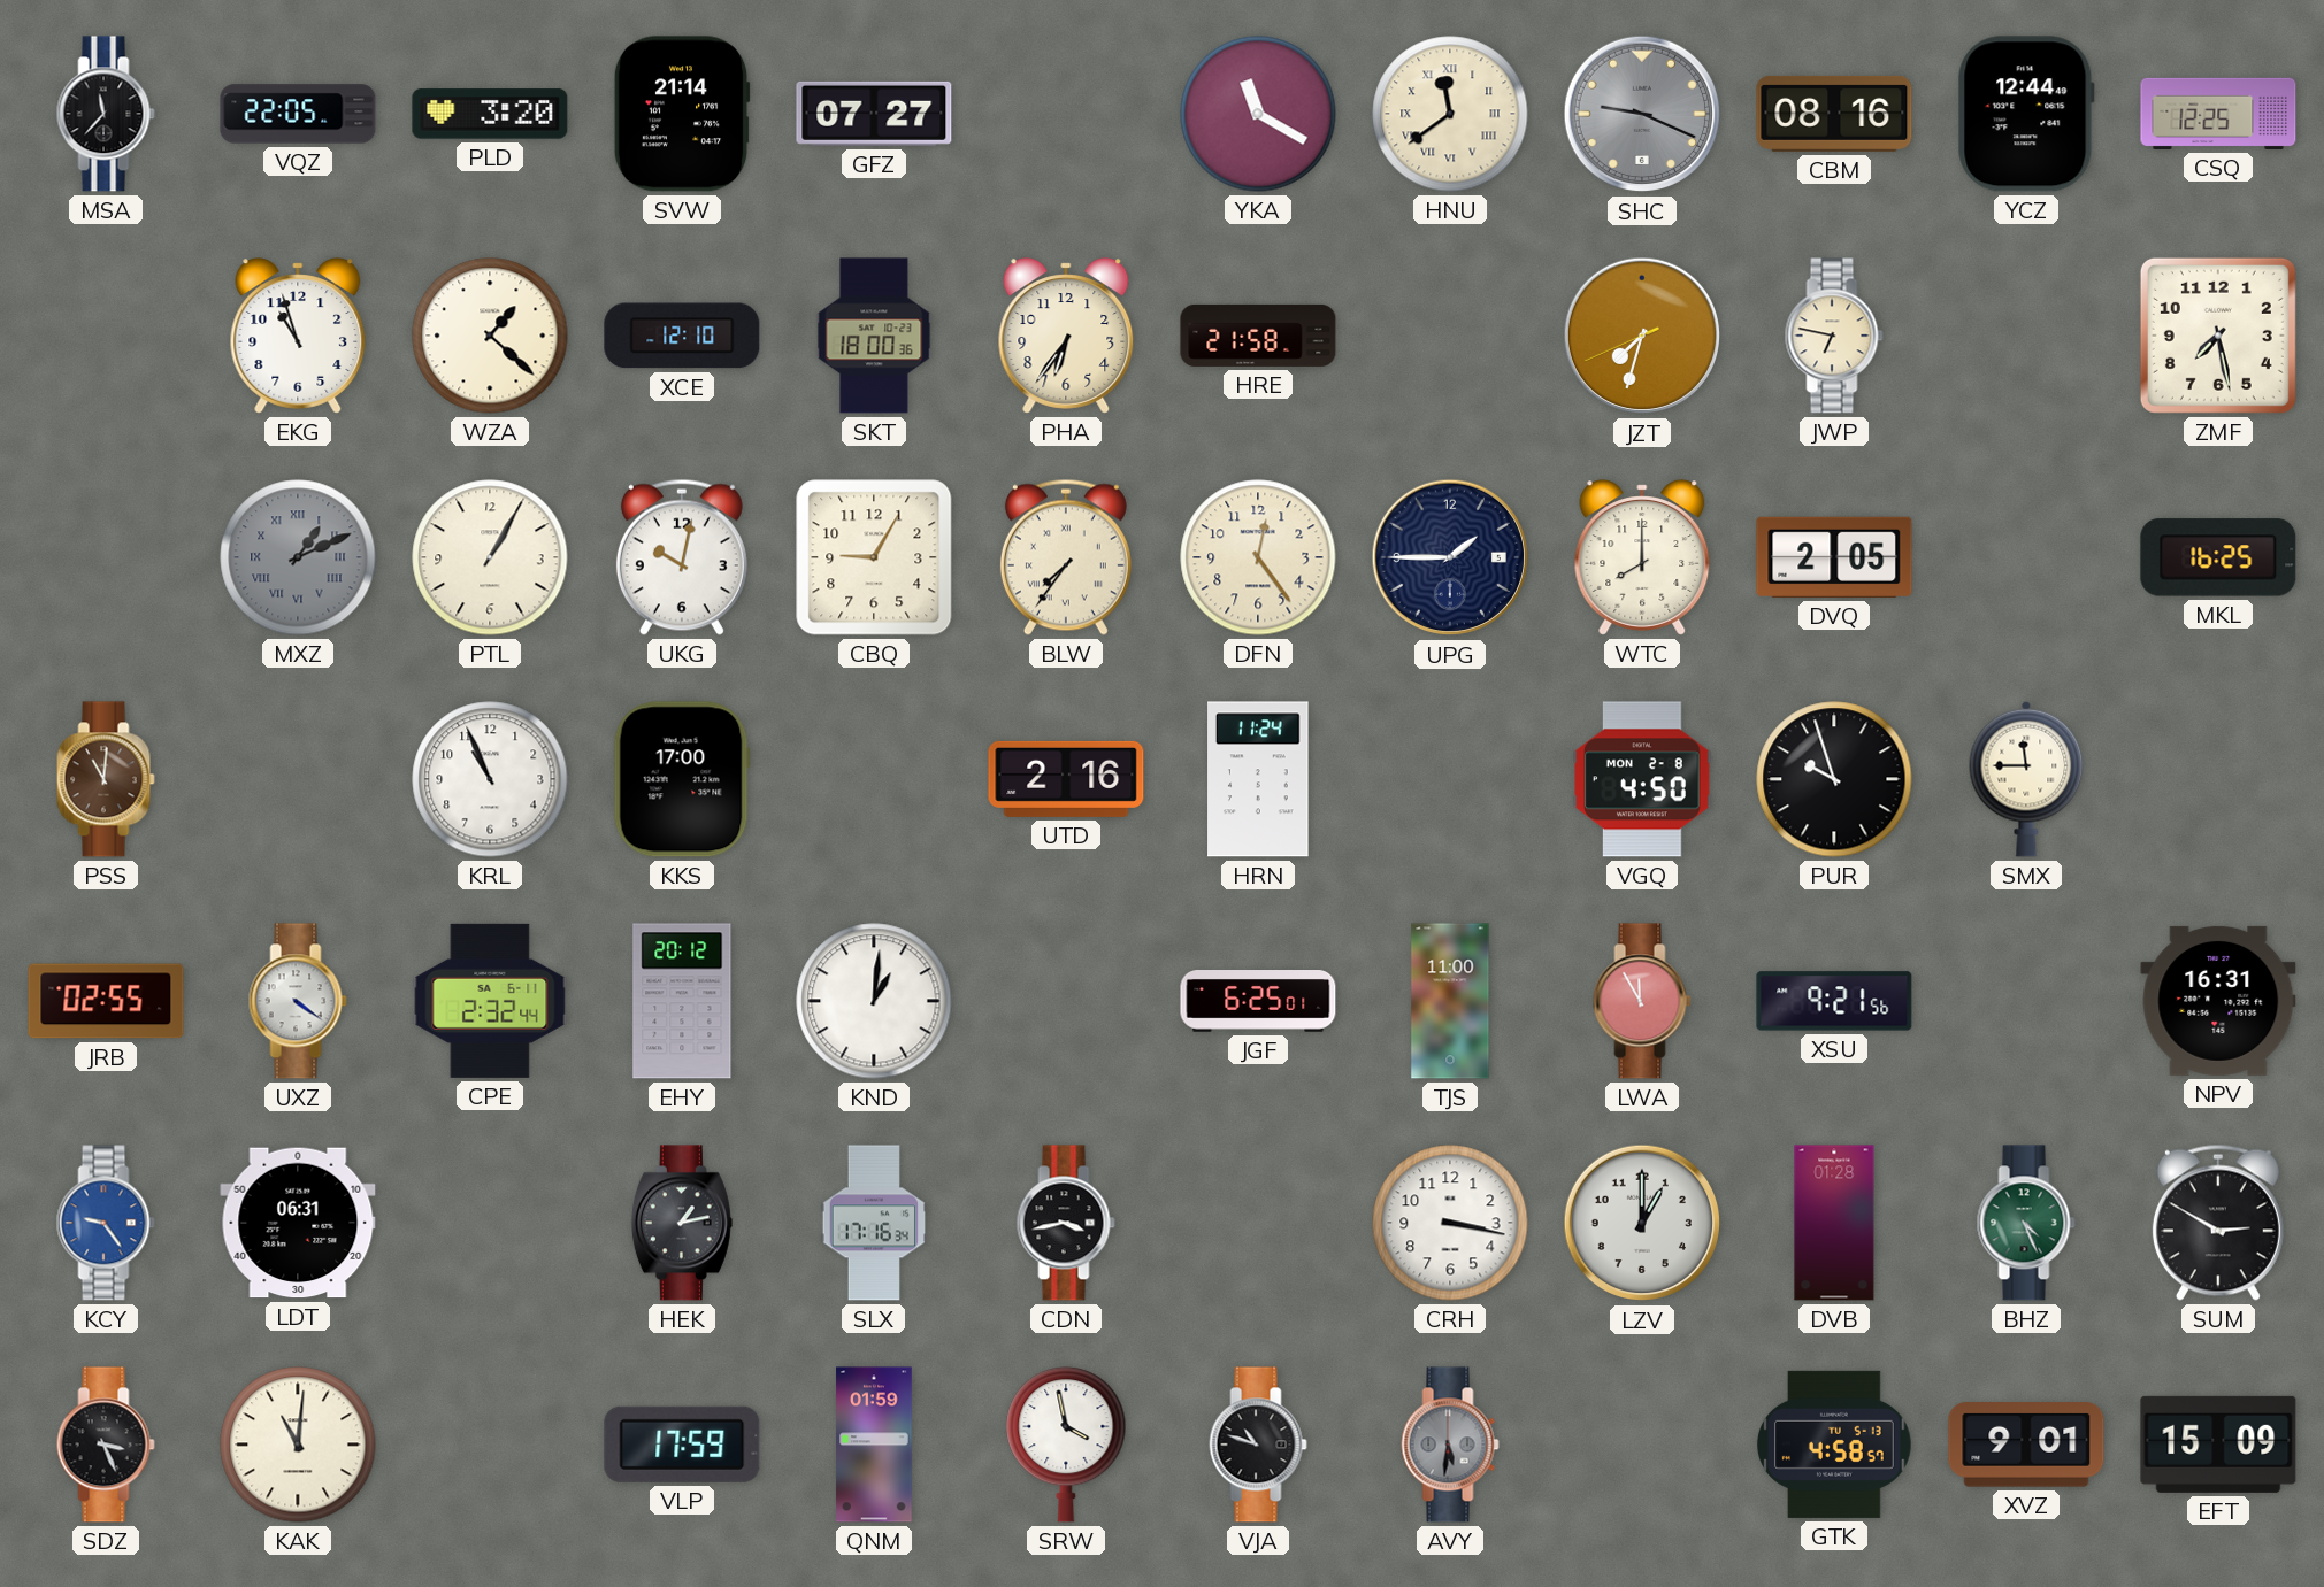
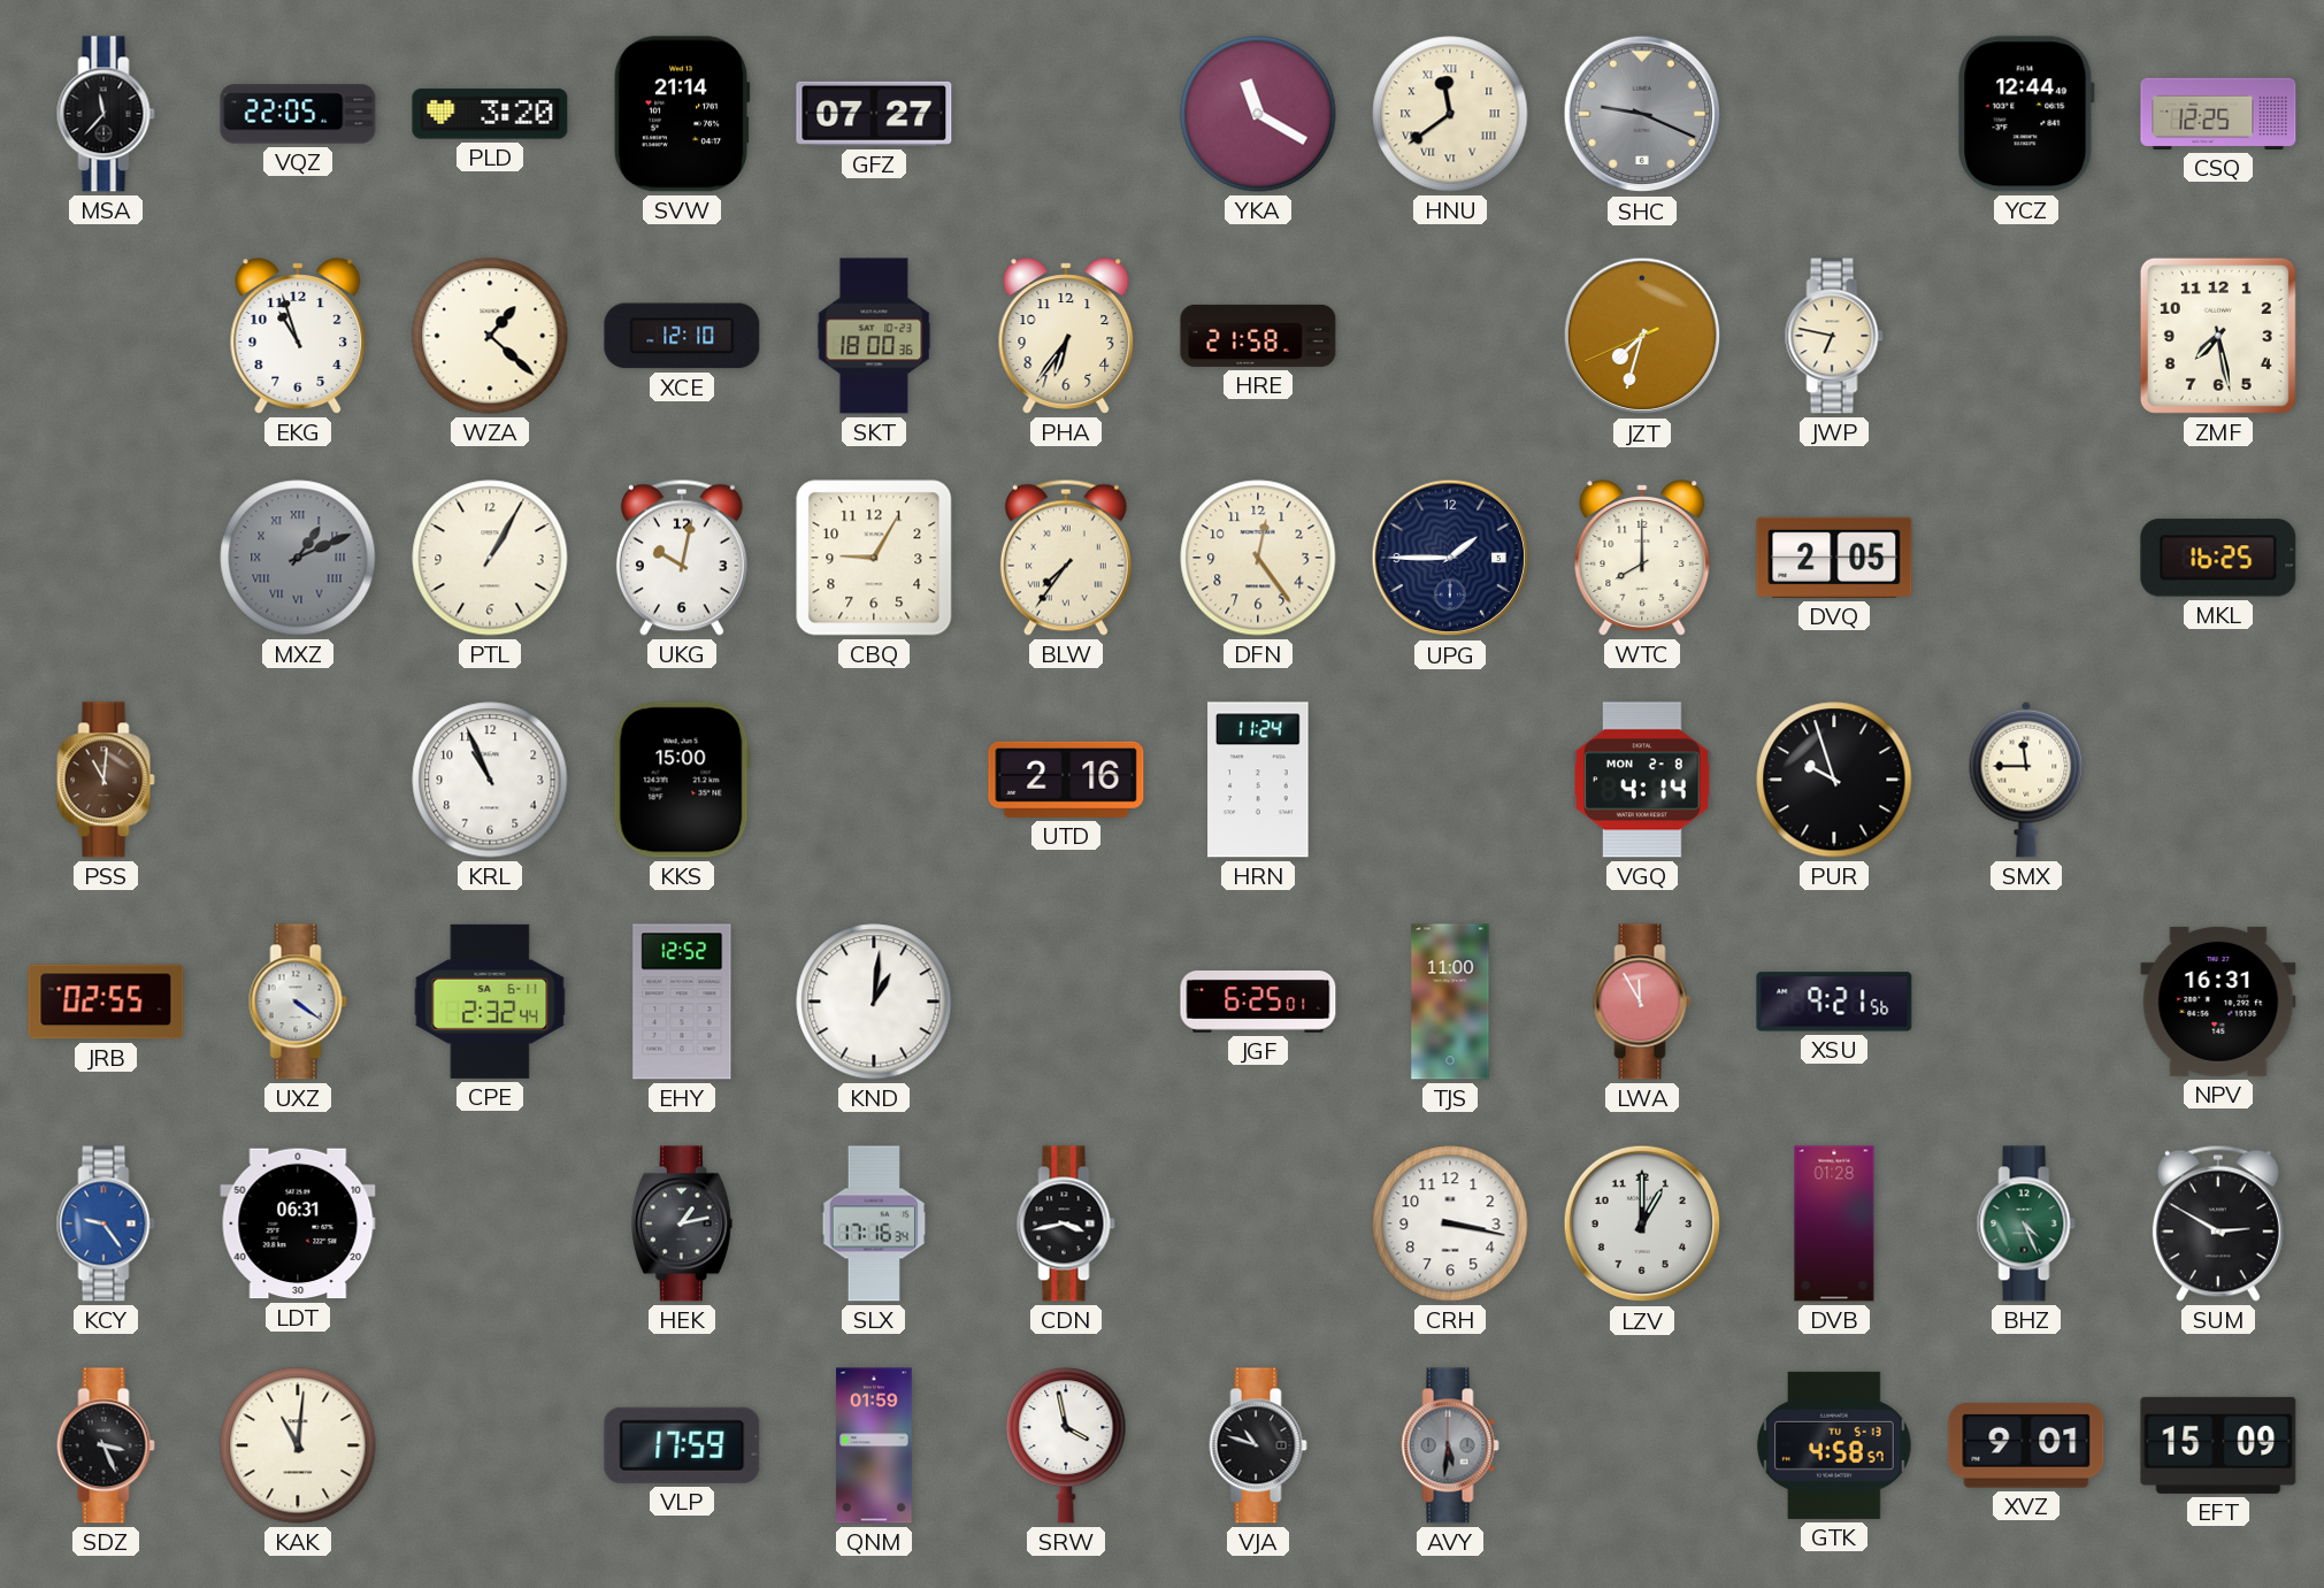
CBM: 08:16 -> none (1834, 114)
KKS: 17:00 -> 15:00 (682, 780)
VGQ: 4:50 -> 4:14 (1642, 780)
EHY: 20:12 -> 12:52 (682, 1002)
